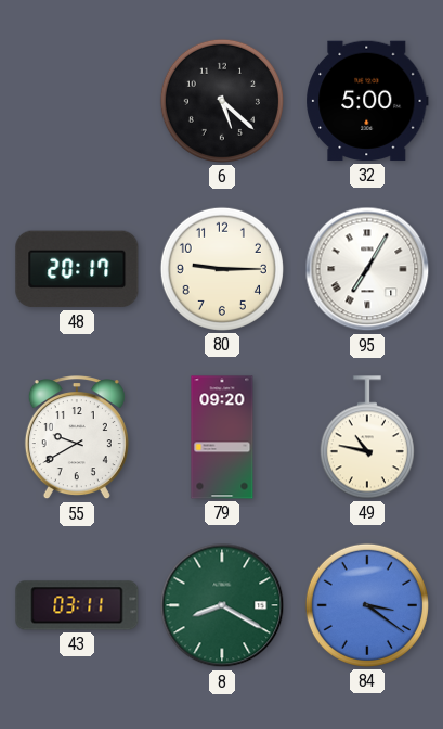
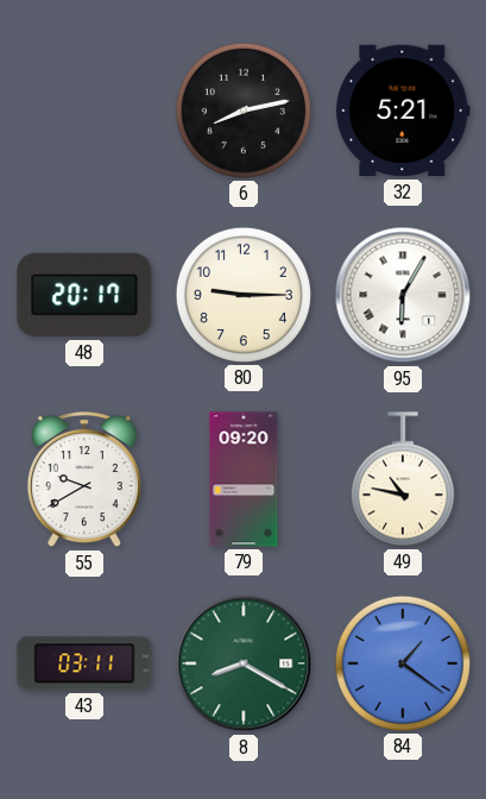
6: 5:22 -> 8:13 (244, 111)
32: 5:00 -> 5:21 (403, 111)
95: 7:05 -> 6:05 (403, 295)
84: 3:21 -> 1:21 (403, 663)
